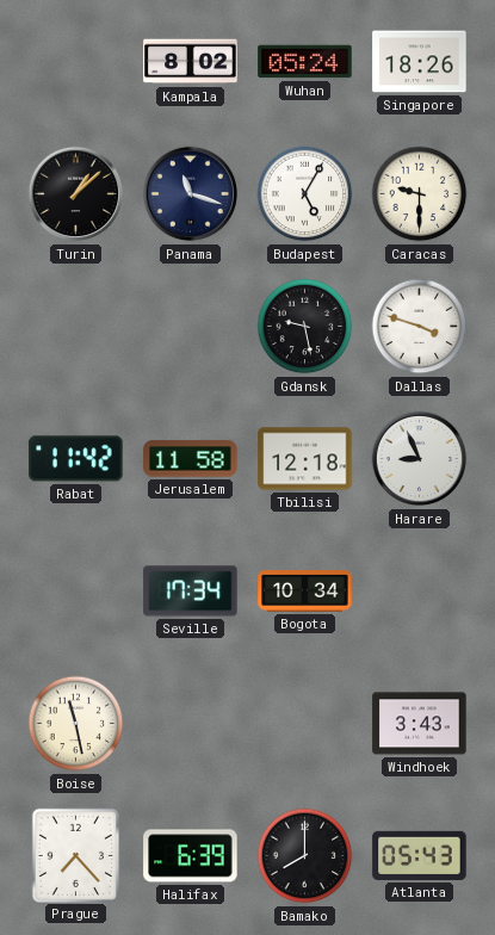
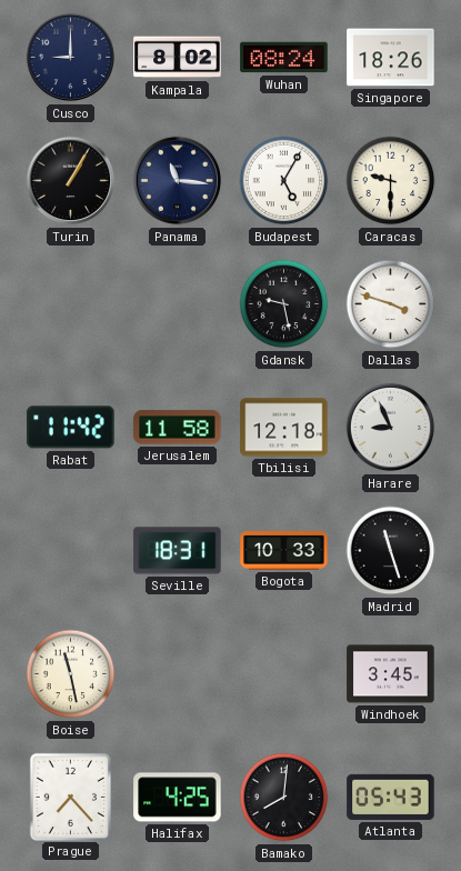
Cusco: none -> 9:00 (71, 58)
Wuhan: 05:24 -> 08:24 (284, 58)
Turin: 1:08 -> 1:05 (71, 181)
Panama: 11:18 -> 11:16 (178, 181)
Seville: 17:34 -> 18:31 (178, 551)
Bogota: 10:34 -> 10:33 (284, 551)
Madrid: none -> 11:27 (391, 551)
Windhoek: 3:43 -> 3:45 (391, 674)
Halifax: 6:39 -> 4:25 (178, 798)
Bamako: 8:00 -> 8:01 (284, 798)
